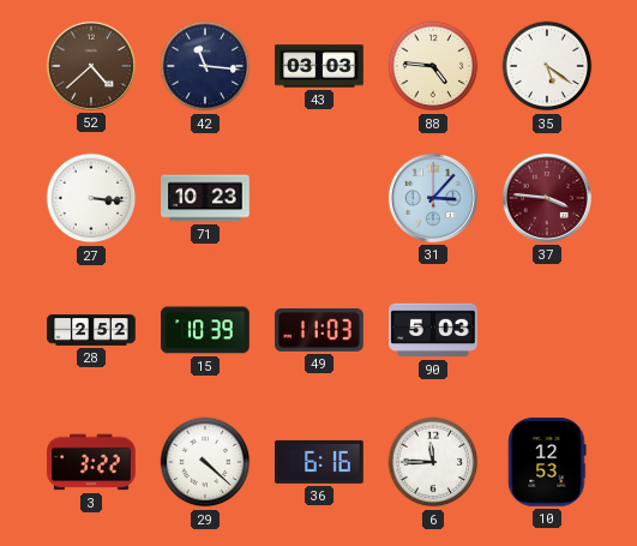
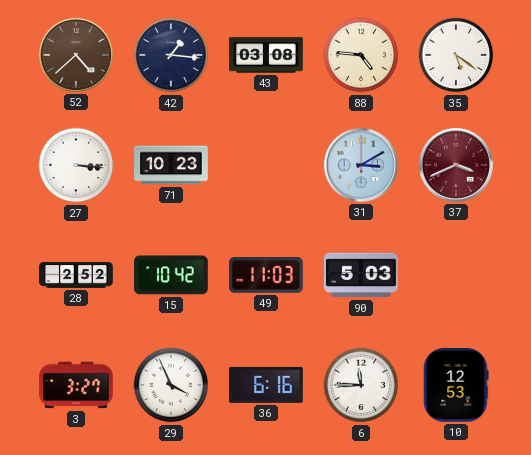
42: 11:16 -> 1:16 (171, 55)
43: 03:03 -> 03:08 (266, 55)
31: 3:07 -> 3:10 (361, 165)
37: 3:46 -> 3:41 (456, 165)
15: 10:39 -> 10:42 (171, 275)
3: 3:22 -> 3:27 (76, 385)
29: 4:22 -> 3:56 (171, 385)
